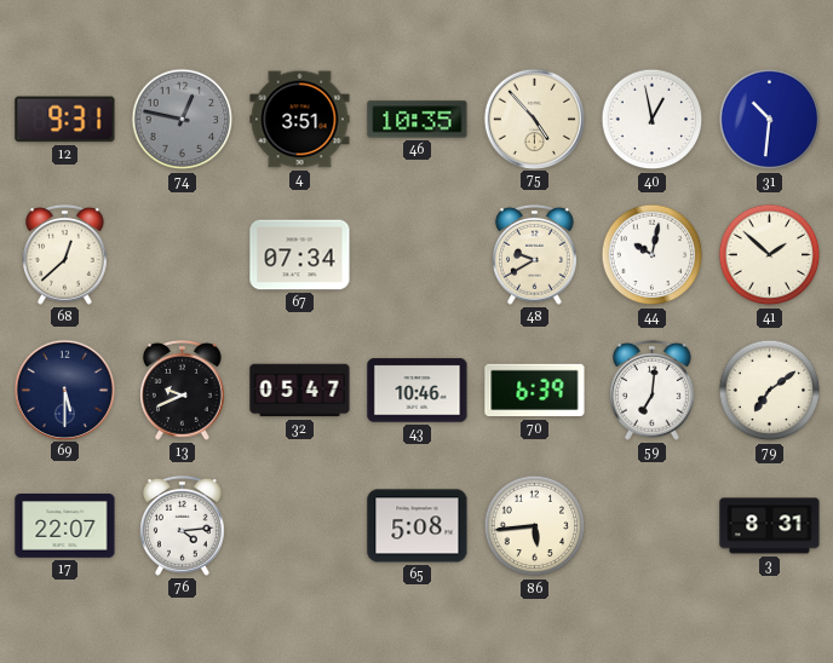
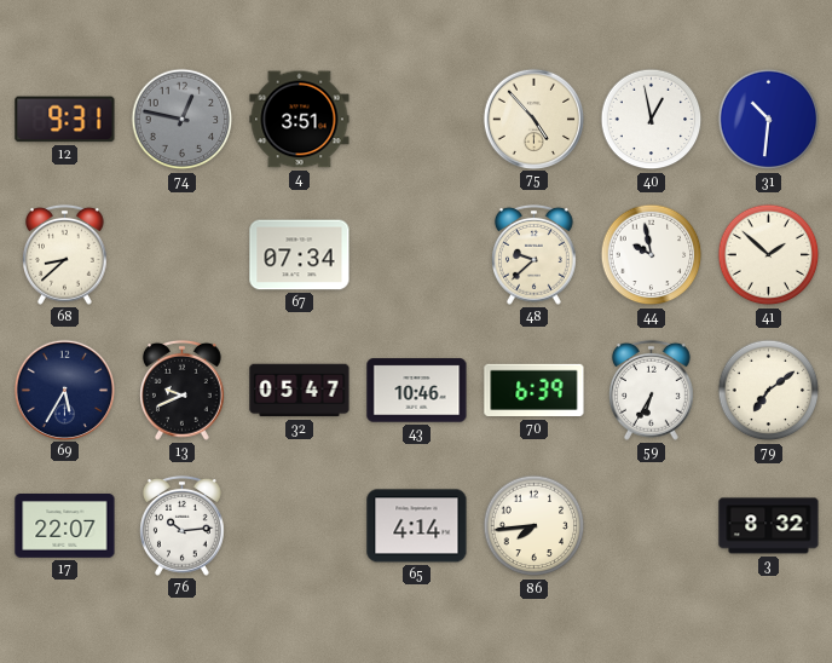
46: 10:35 -> none (418, 120)
68: 12:38 -> 8:38 (65, 254)
48: 9:40 -> 9:38 (535, 254)
44: 10:02 -> 9:58 (652, 255)
69: 5:30 -> 5:35 (64, 390)
59: 7:01 -> 6:35 (652, 390)
76: 4:14 -> 10:14 (183, 525)
65: 5:08 -> 4:14 (417, 526)
86: 5:44 -> 7:44 (535, 526)
3: 8:31 -> 8:32 (769, 526)
